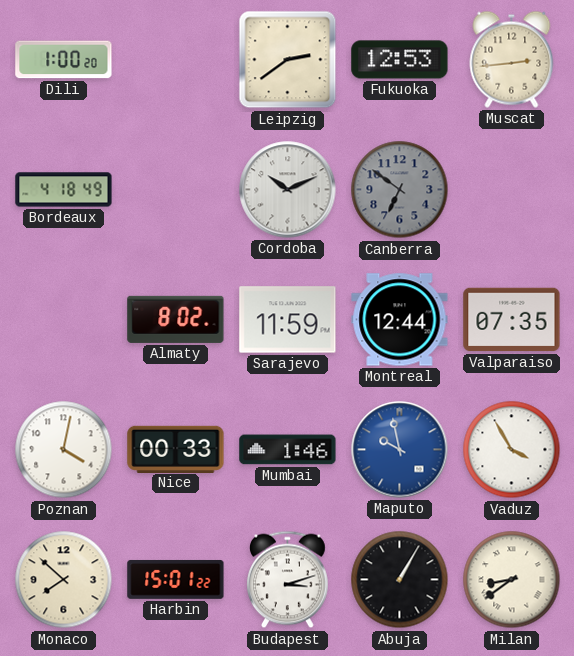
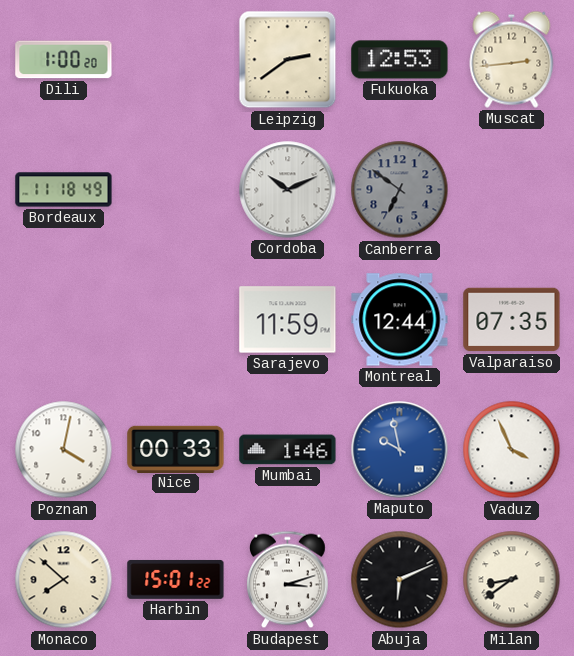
Bordeaux: 4:18 -> 11:18 (64, 190)
Almaty: 8:02 -> none (176, 319)
Vaduz: 3:55 -> 3:56 (512, 450)
Abuja: 1:05 -> 6:11 (400, 580)
